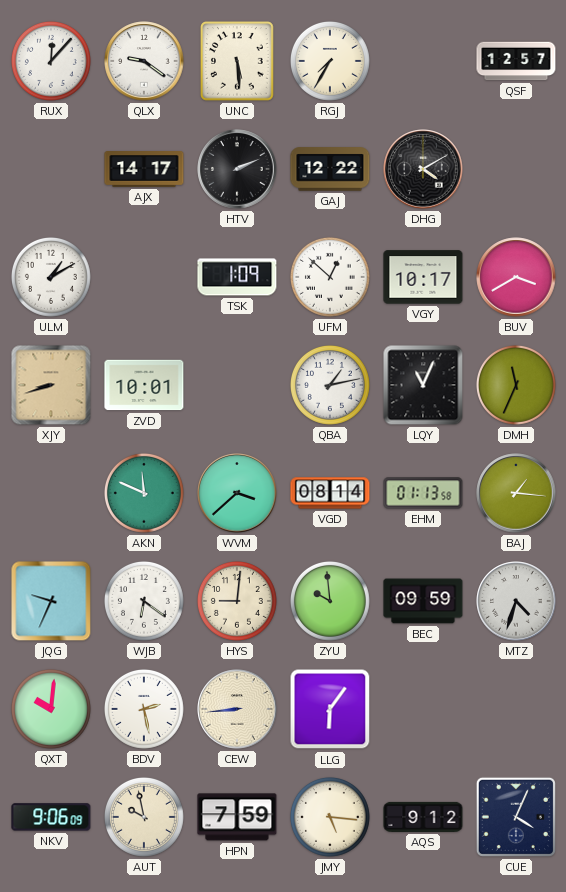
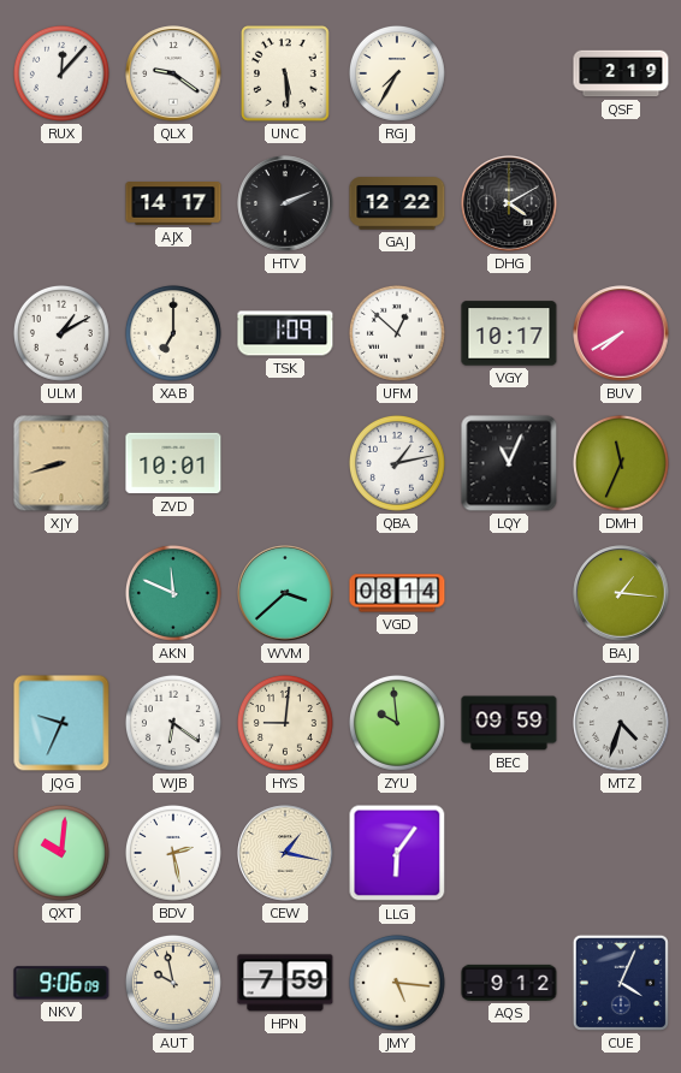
QSF: 12:57 -> 2:19 (621, 73)
XAB: none -> 7:00 (173, 333)
BUV: 3:40 -> 7:40 (621, 333)
EHM: 01:13 -> none (423, 493)
CEW: 8:44 -> 1:17 (285, 853)
